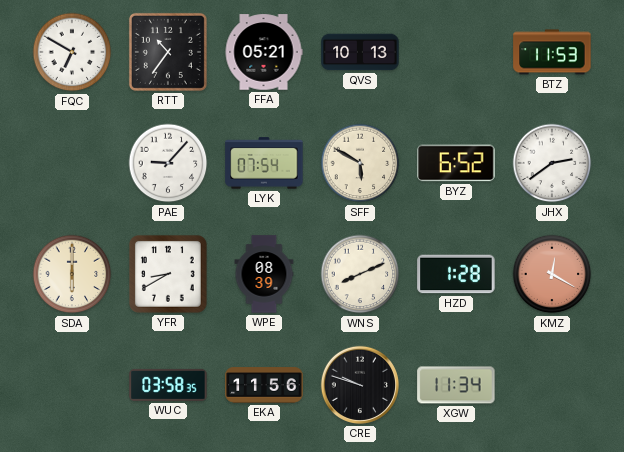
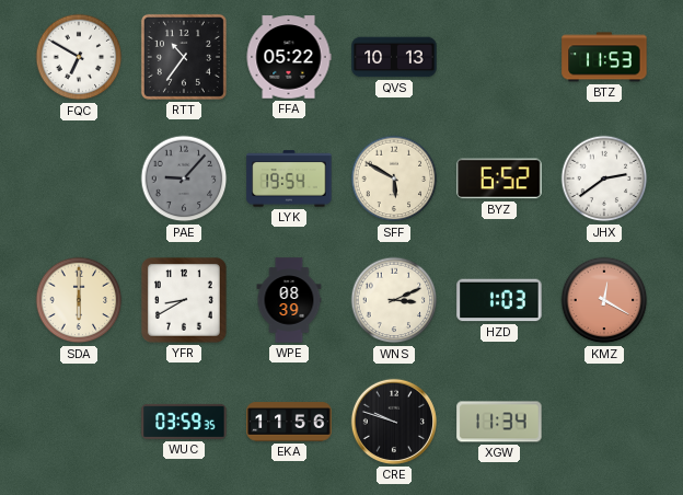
FFA: 05:21 -> 05:22 (289, 57)
PAE dial: white -> grey (184, 179)
LYK: 07:54 -> 19:54 (289, 179)
WNS: 8:11 -> 3:11 (394, 300)
HZD: 1:28 -> 1:03 (499, 300)
WUC: 03:58 -> 03:59 (184, 422)
